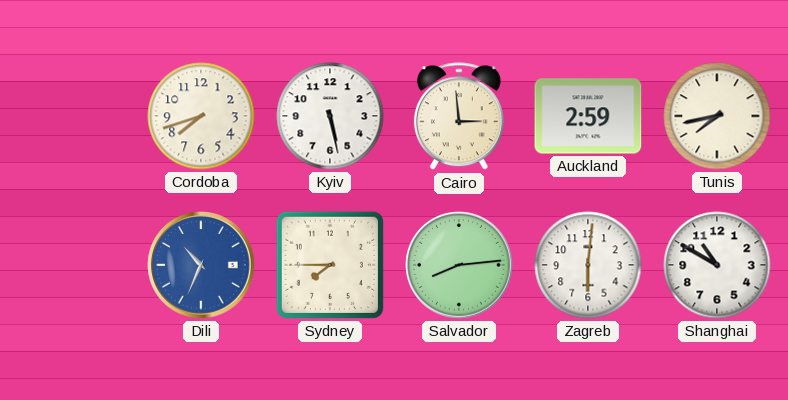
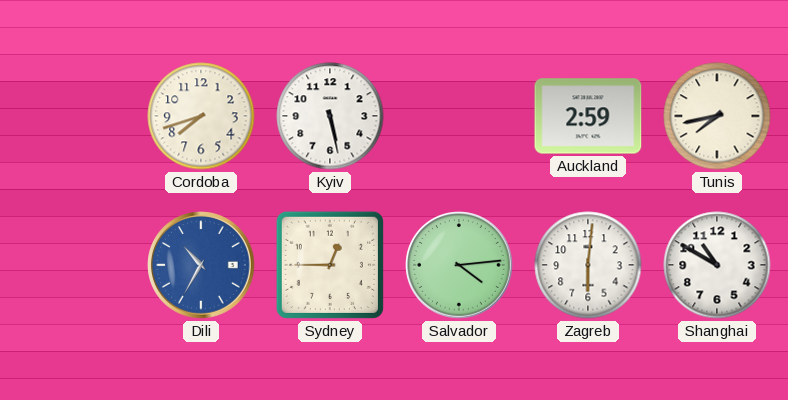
Cairo: 2:59 -> none (459, 117)
Dili: 10:34 -> 10:35 (201, 265)
Sydney: 7:45 -> 12:45 (330, 265)
Salvador: 8:14 -> 4:14 (459, 265)
